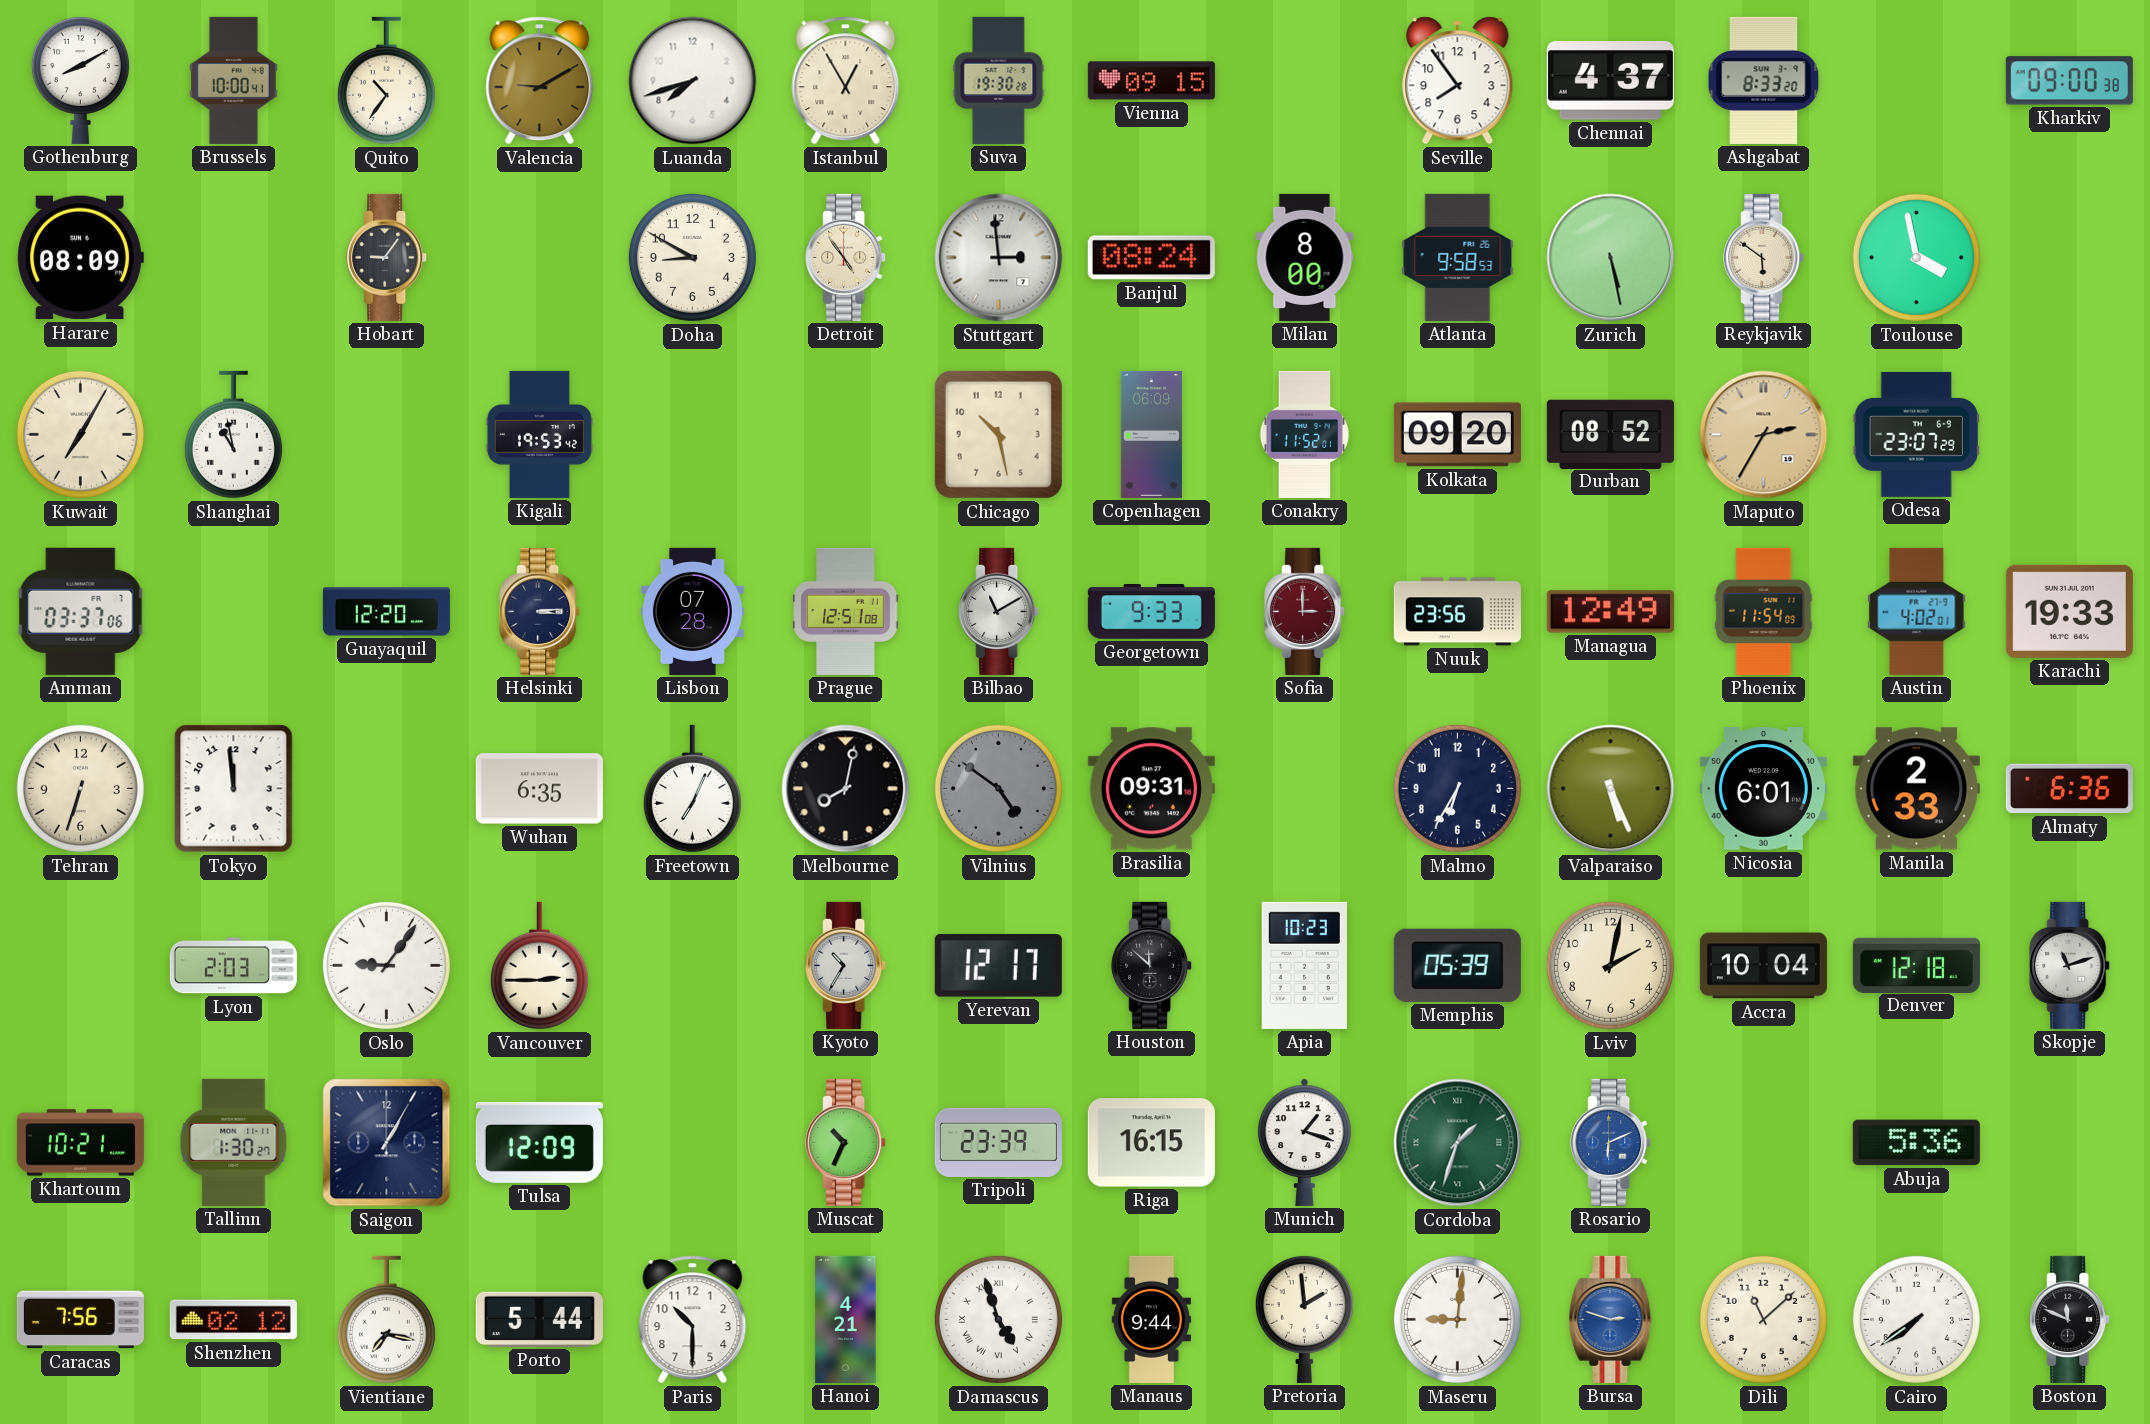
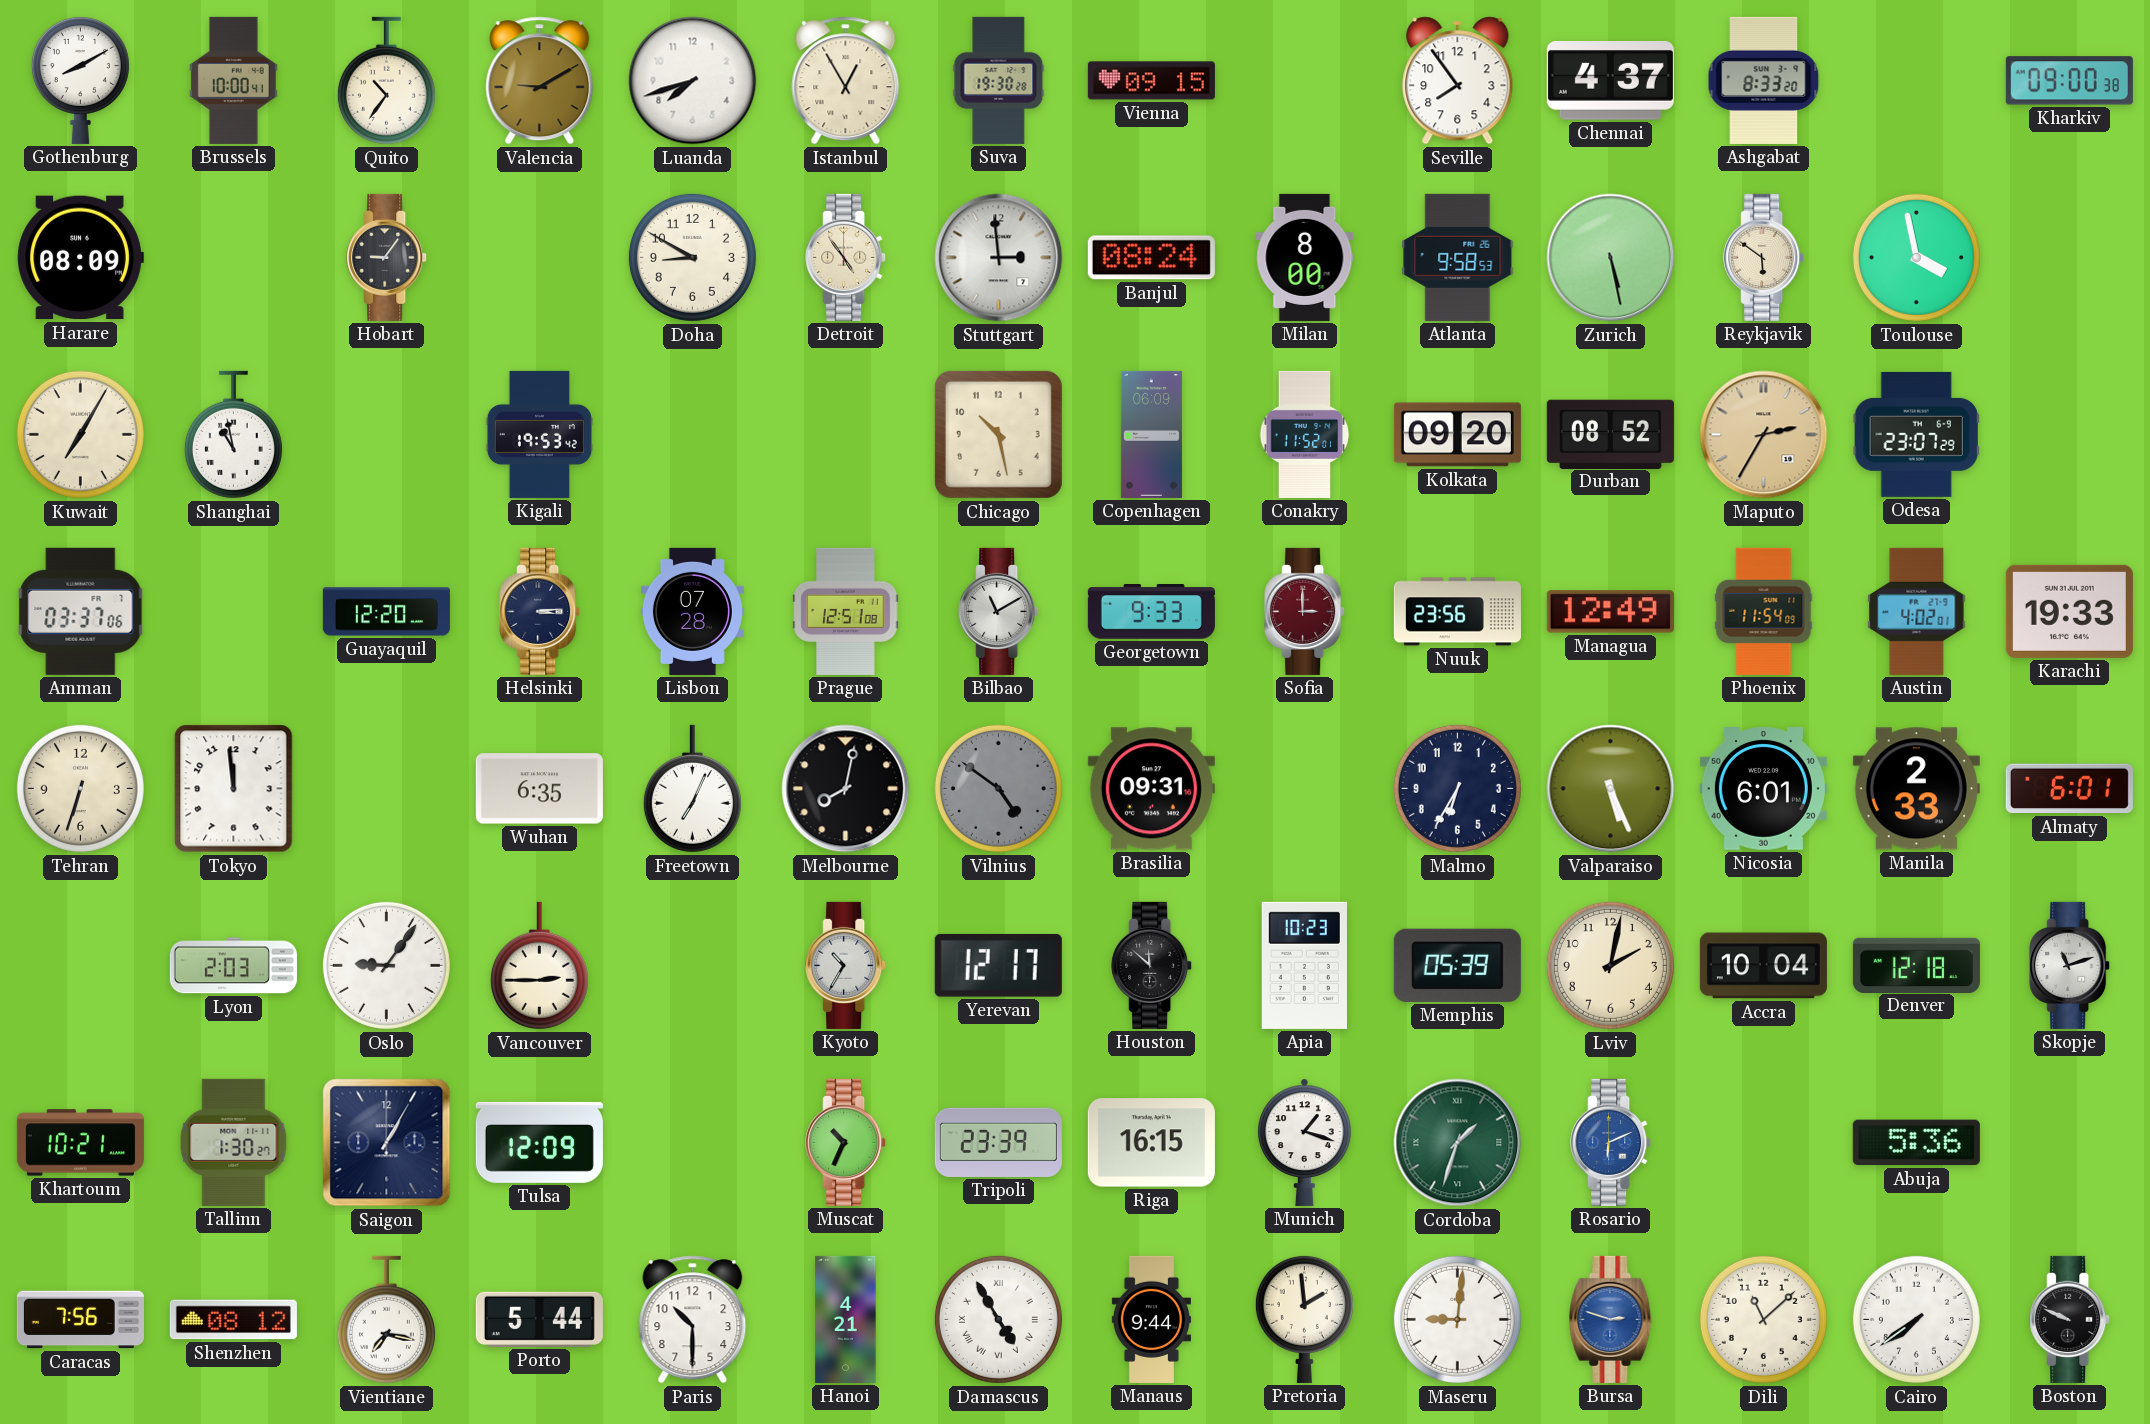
Almaty: 6:36 -> 6:01 (2069, 789)
Shenzhen: 02:12 -> 08:12 (233, 1320)
Damascus: 4:57 -> 4:55 (998, 1319)
Boston: 11:49 -> 9:49 (2070, 1319)
